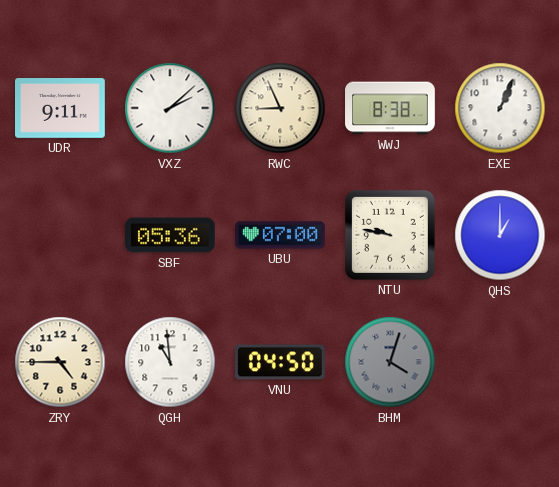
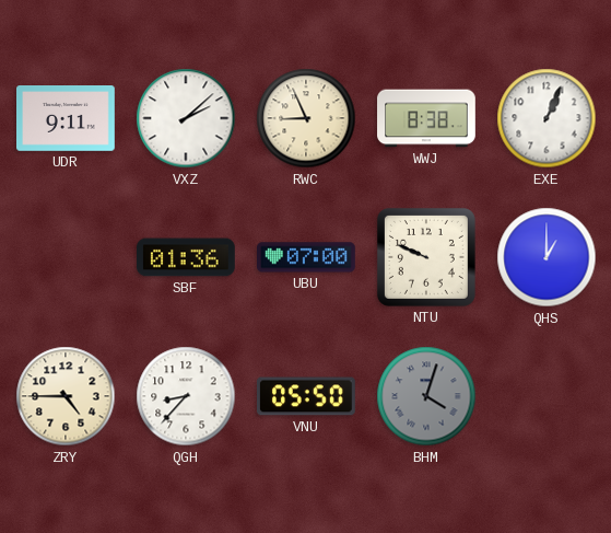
SBF: 05:36 -> 01:36 (187, 257)
NTU: 9:47 -> 9:49 (426, 257)
QGH: 10:59 -> 8:37 (186, 396)
VNU: 04:50 -> 05:50 (307, 396)
